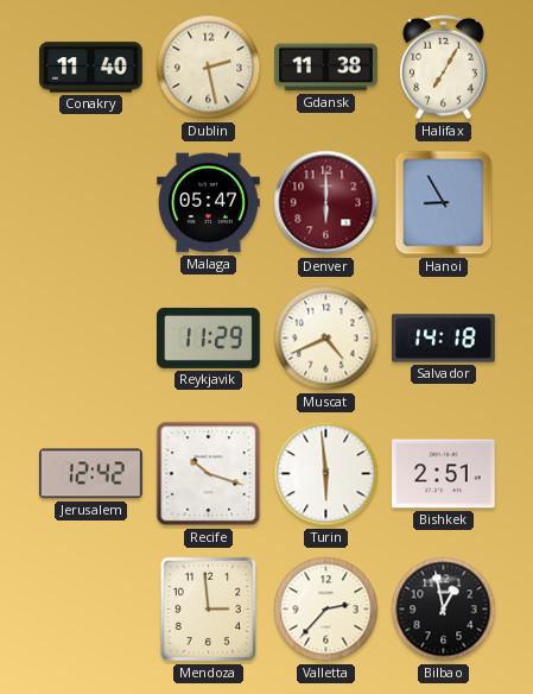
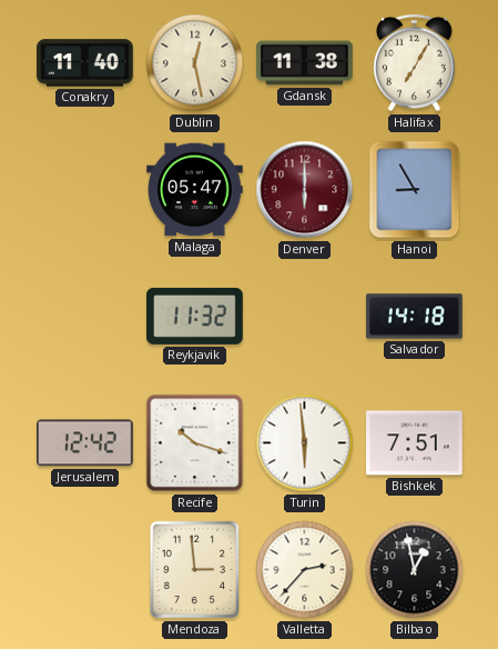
Dublin: 2:28 -> 12:28 (195, 63)
Reykjavik: 11:29 -> 11:32 (195, 316)
Muscat: 4:41 -> none (326, 339)
Bishkek: 2:51 -> 7:51 (415, 443)
